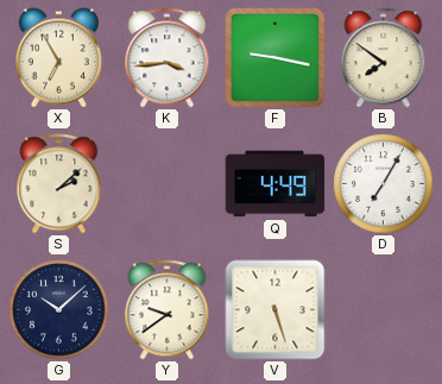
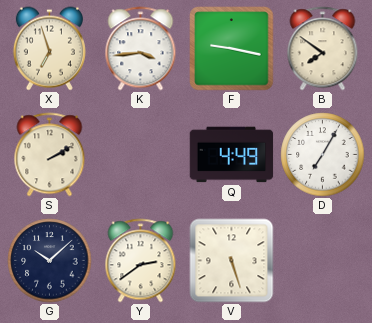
X: 6:55 -> 6:57 (49, 49)
S: 2:08 -> 2:10 (50, 155)
Y: 9:39 -> 2:39 (141, 261)
